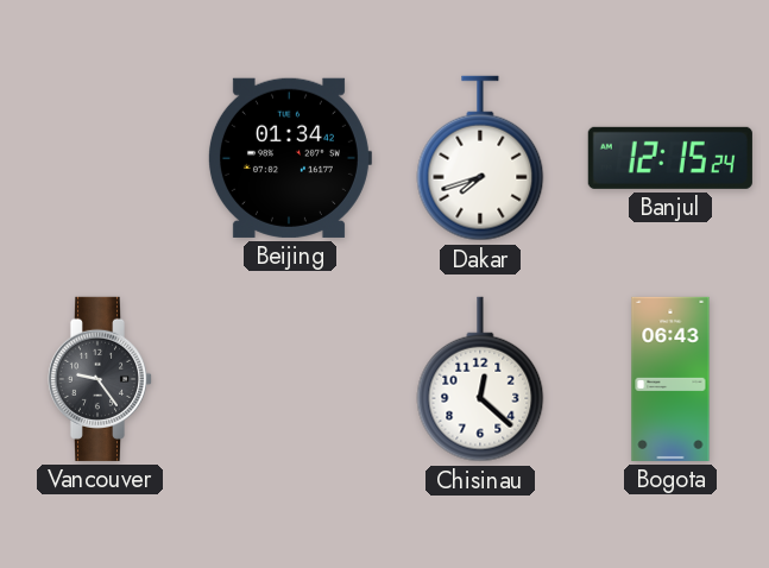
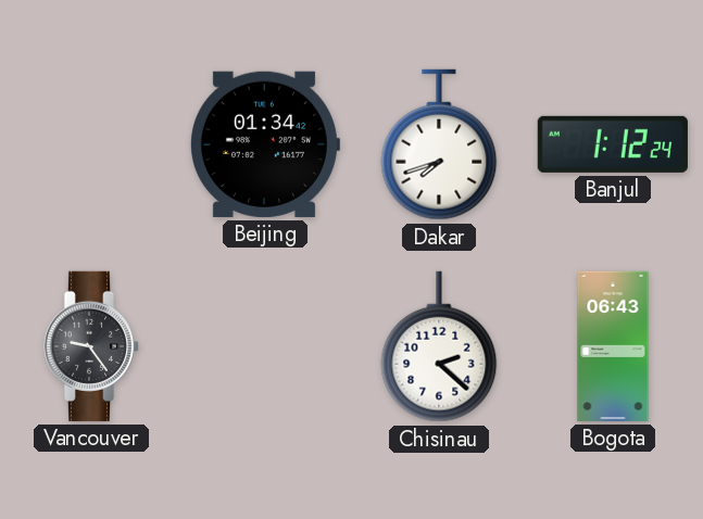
Banjul: 12:15 -> 1:12 (613, 144)
Chisinau: 12:22 -> 2:22 (439, 346)
